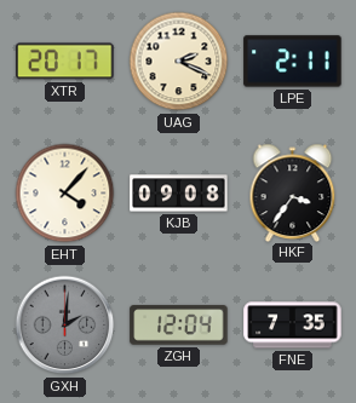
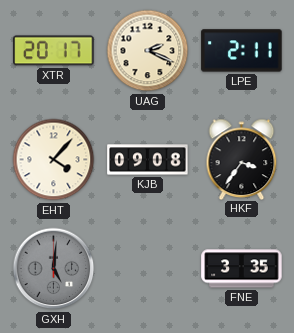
GXH: 2:01 -> 5:01 (54, 269)
ZGH: 12:04 -> none (179, 326)
FNE: 7:35 -> 3:35 (242, 269)
